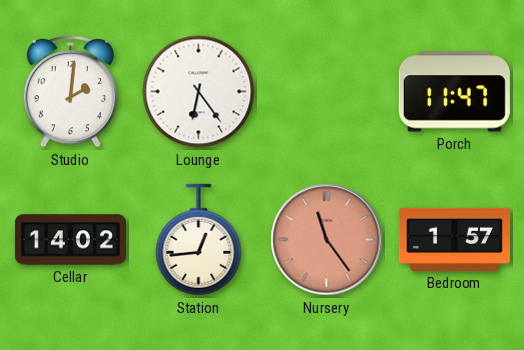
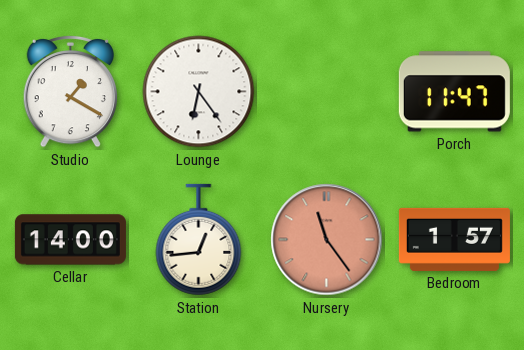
Studio: 2:01 -> 1:20 (70, 91)
Cellar: 14:02 -> 14:00 (70, 240)
